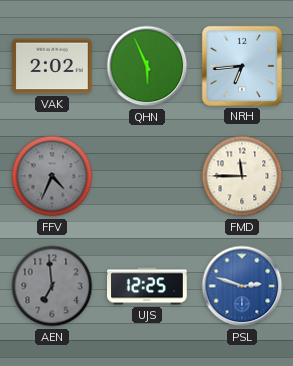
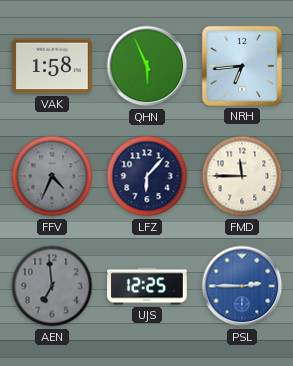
VAK: 2:02 -> 1:58 (53, 66)
LFZ: none -> 6:07 (147, 176)
PSL: 2:48 -> 2:45 (242, 286)
